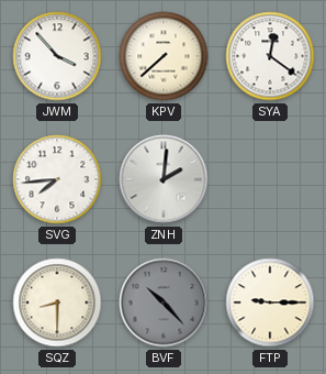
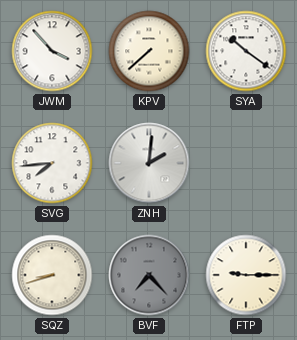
SYA: 12:21 -> 10:21 (246, 51)
SQZ: 8:30 -> 8:42 (52, 275)
BVF: 10:23 -> 7:23 (149, 275)
